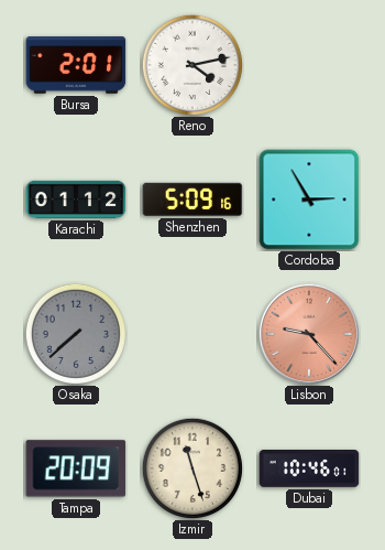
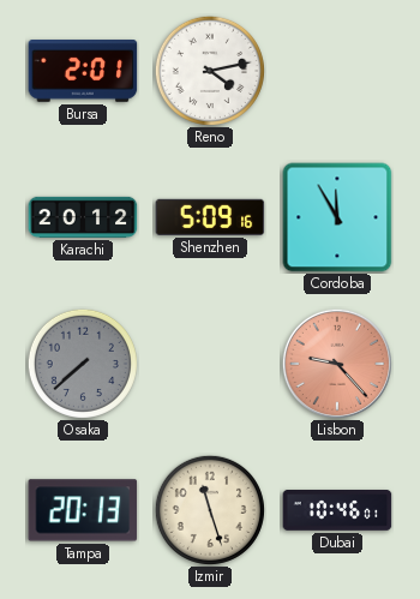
Karachi: 01:12 -> 20:12 (83, 217)
Cordoba: 2:55 -> 11:55 (337, 217)
Tampa: 20:09 -> 20:13 (83, 510)
